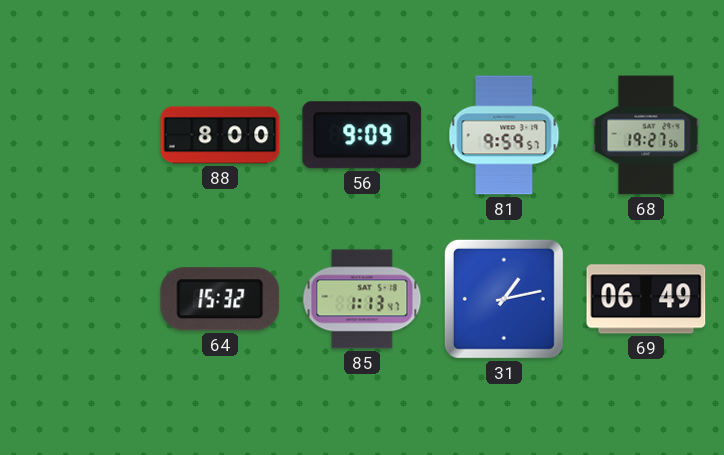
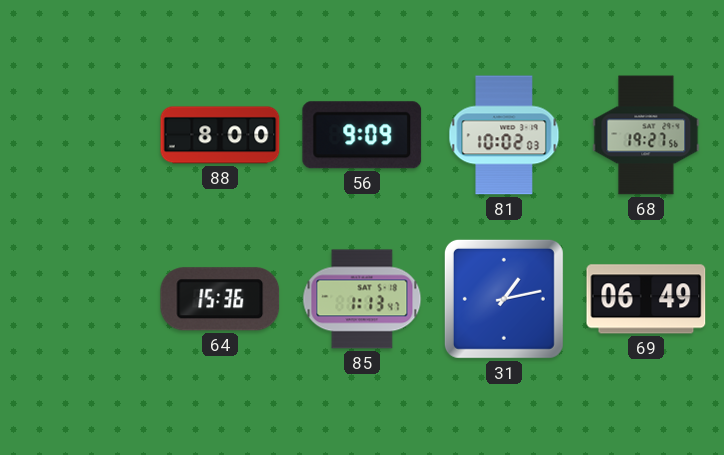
81: 9:59 -> 10:02 (504, 135)
64: 15:32 -> 15:36 (220, 299)
